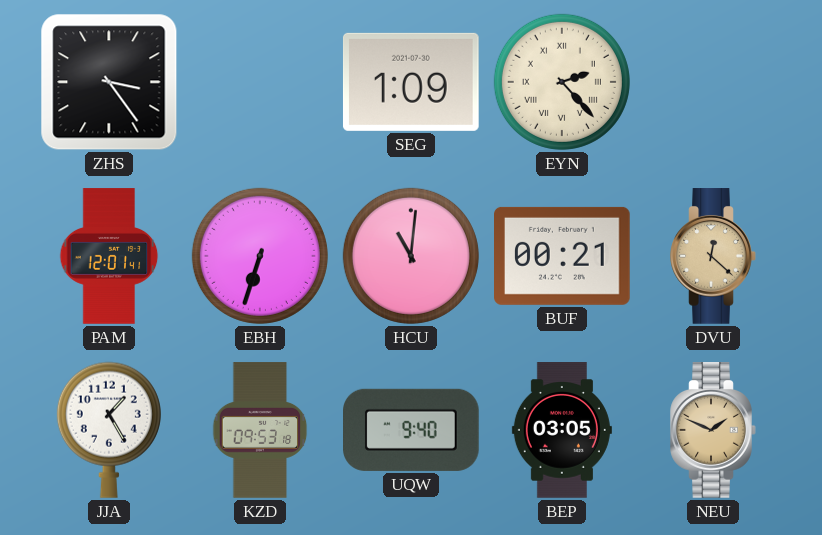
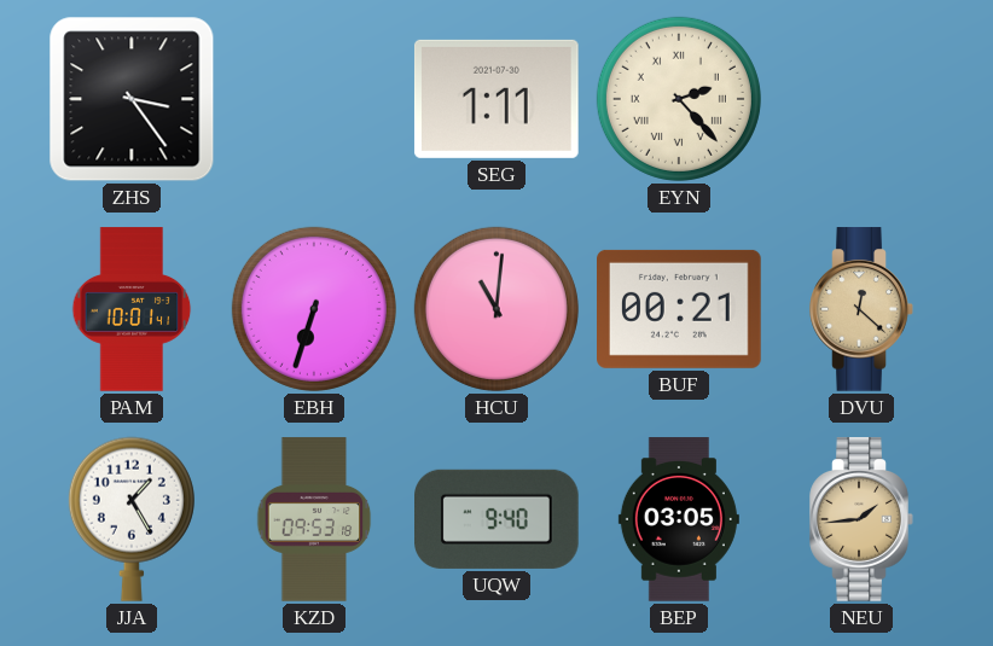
SEG: 1:09 -> 1:11 (496, 99)
PAM: 12:01 -> 10:01 (132, 309)
NEU: 1:49 -> 1:44 (861, 519)
